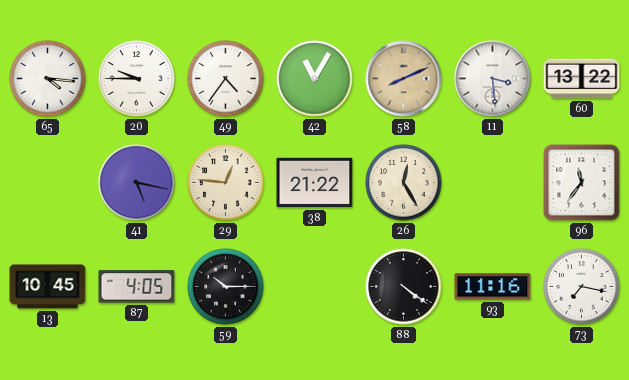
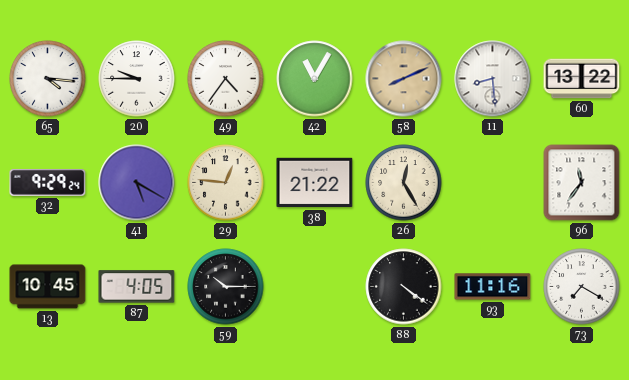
11: 3:29 -> 8:29 (493, 79)
32: none -> 9:29 (48, 183)
41: 5:17 -> 5:20 (137, 183)
73: 7:17 -> 7:20 (582, 287)
